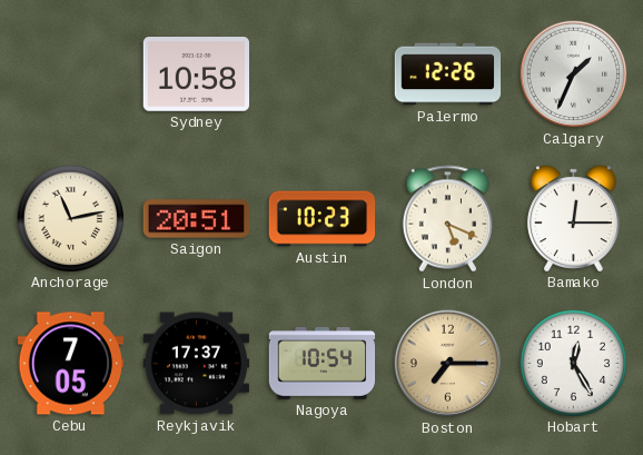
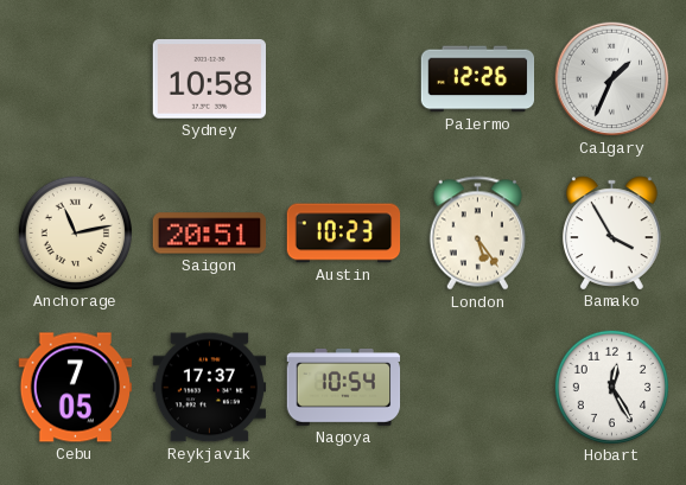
London: 5:19 -> 5:24 (477, 234)
Bamako: 12:15 -> 3:55 (611, 232)
Boston: 7:15 -> none (448, 364)
